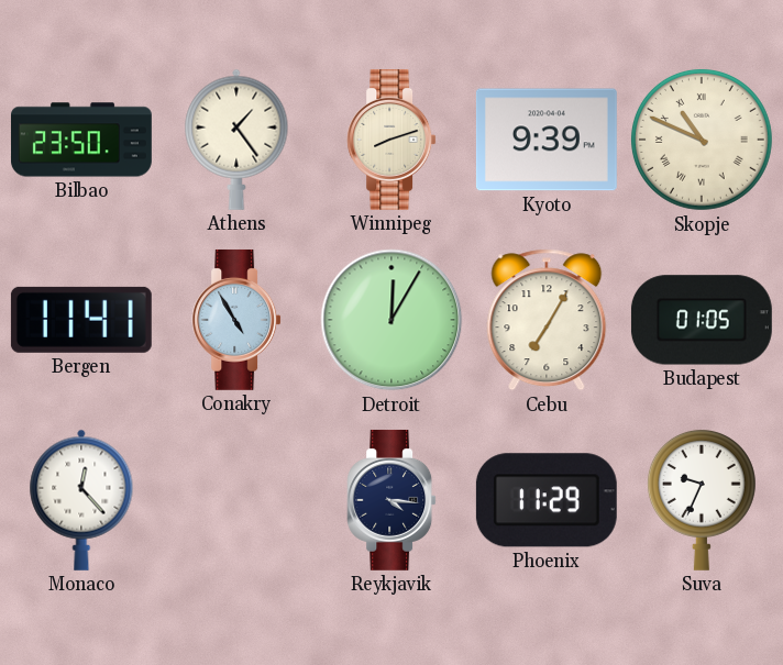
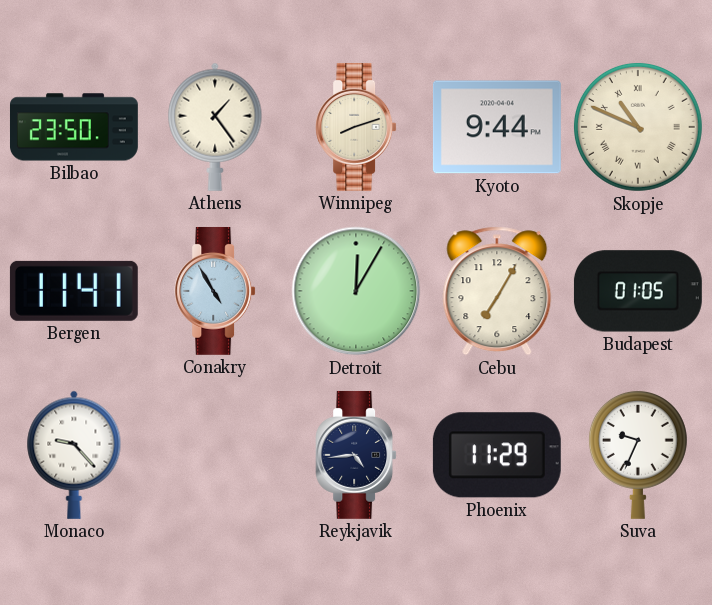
Kyoto: 9:39 -> 9:44 (497, 127)
Monaco: 12:23 -> 9:23 (74, 455)
Reykjavik: 4:16 -> 4:44 (356, 455)
